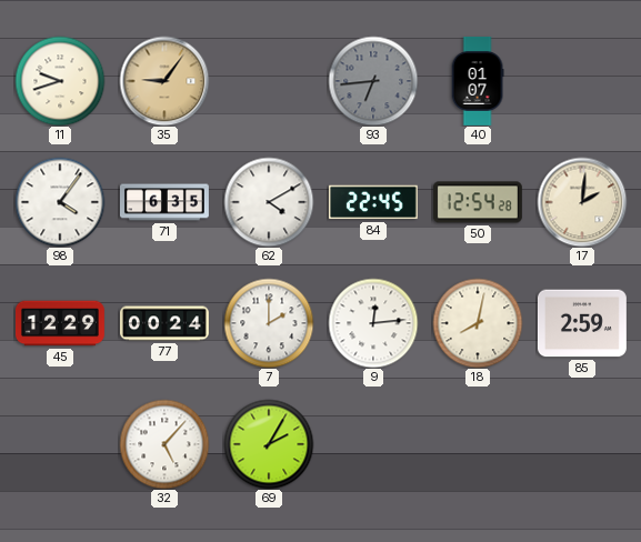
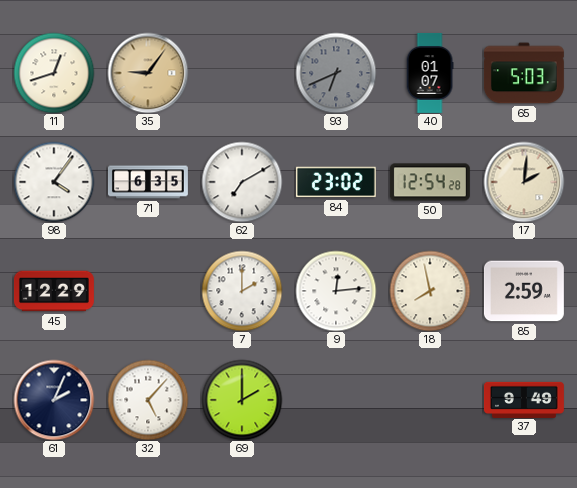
11: 9:42 -> 12:42 (54, 73)
93: 6:44 -> 6:41 (336, 73)
65: none -> 5:03 (524, 73)
62: 4:10 -> 7:10 (242, 182)
84: 22:45 -> 23:02 (336, 182)
77: 00:24 -> none (164, 323)
18: 8:02 -> 7:58 (430, 291)
61: none -> 2:04 (54, 400)
69: 2:05 -> 2:00 (242, 400)
37: none -> 9:49 (524, 399)
